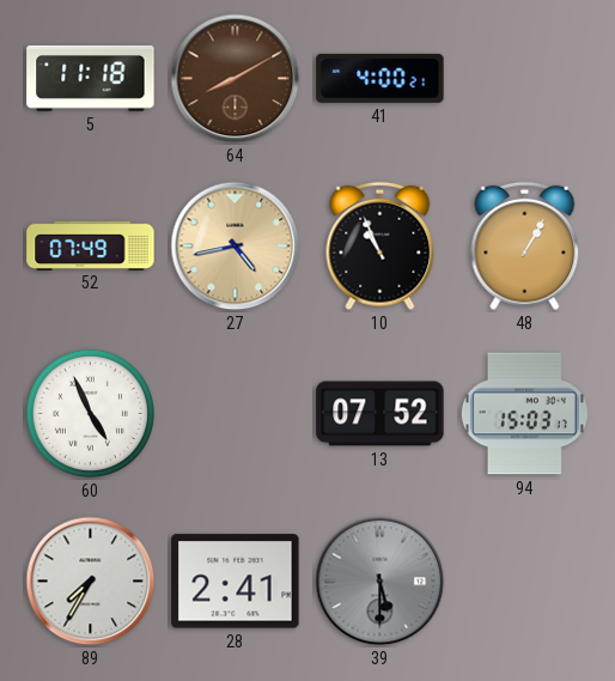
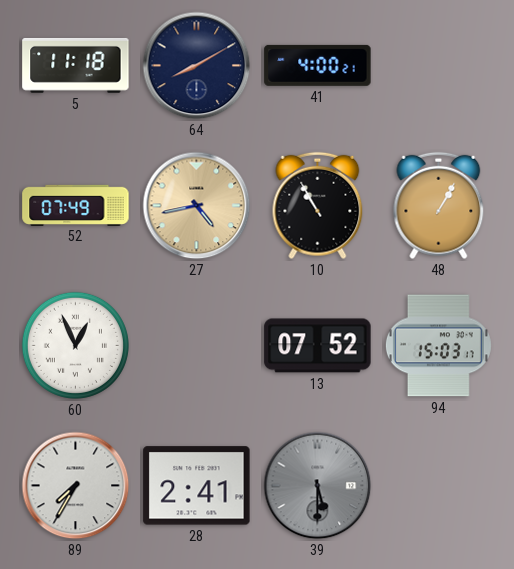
64 dial: brown -> navy (197, 66)
10: 10:56 -> 10:55 (318, 206)
60: 4:56 -> 12:56 (75, 345)
